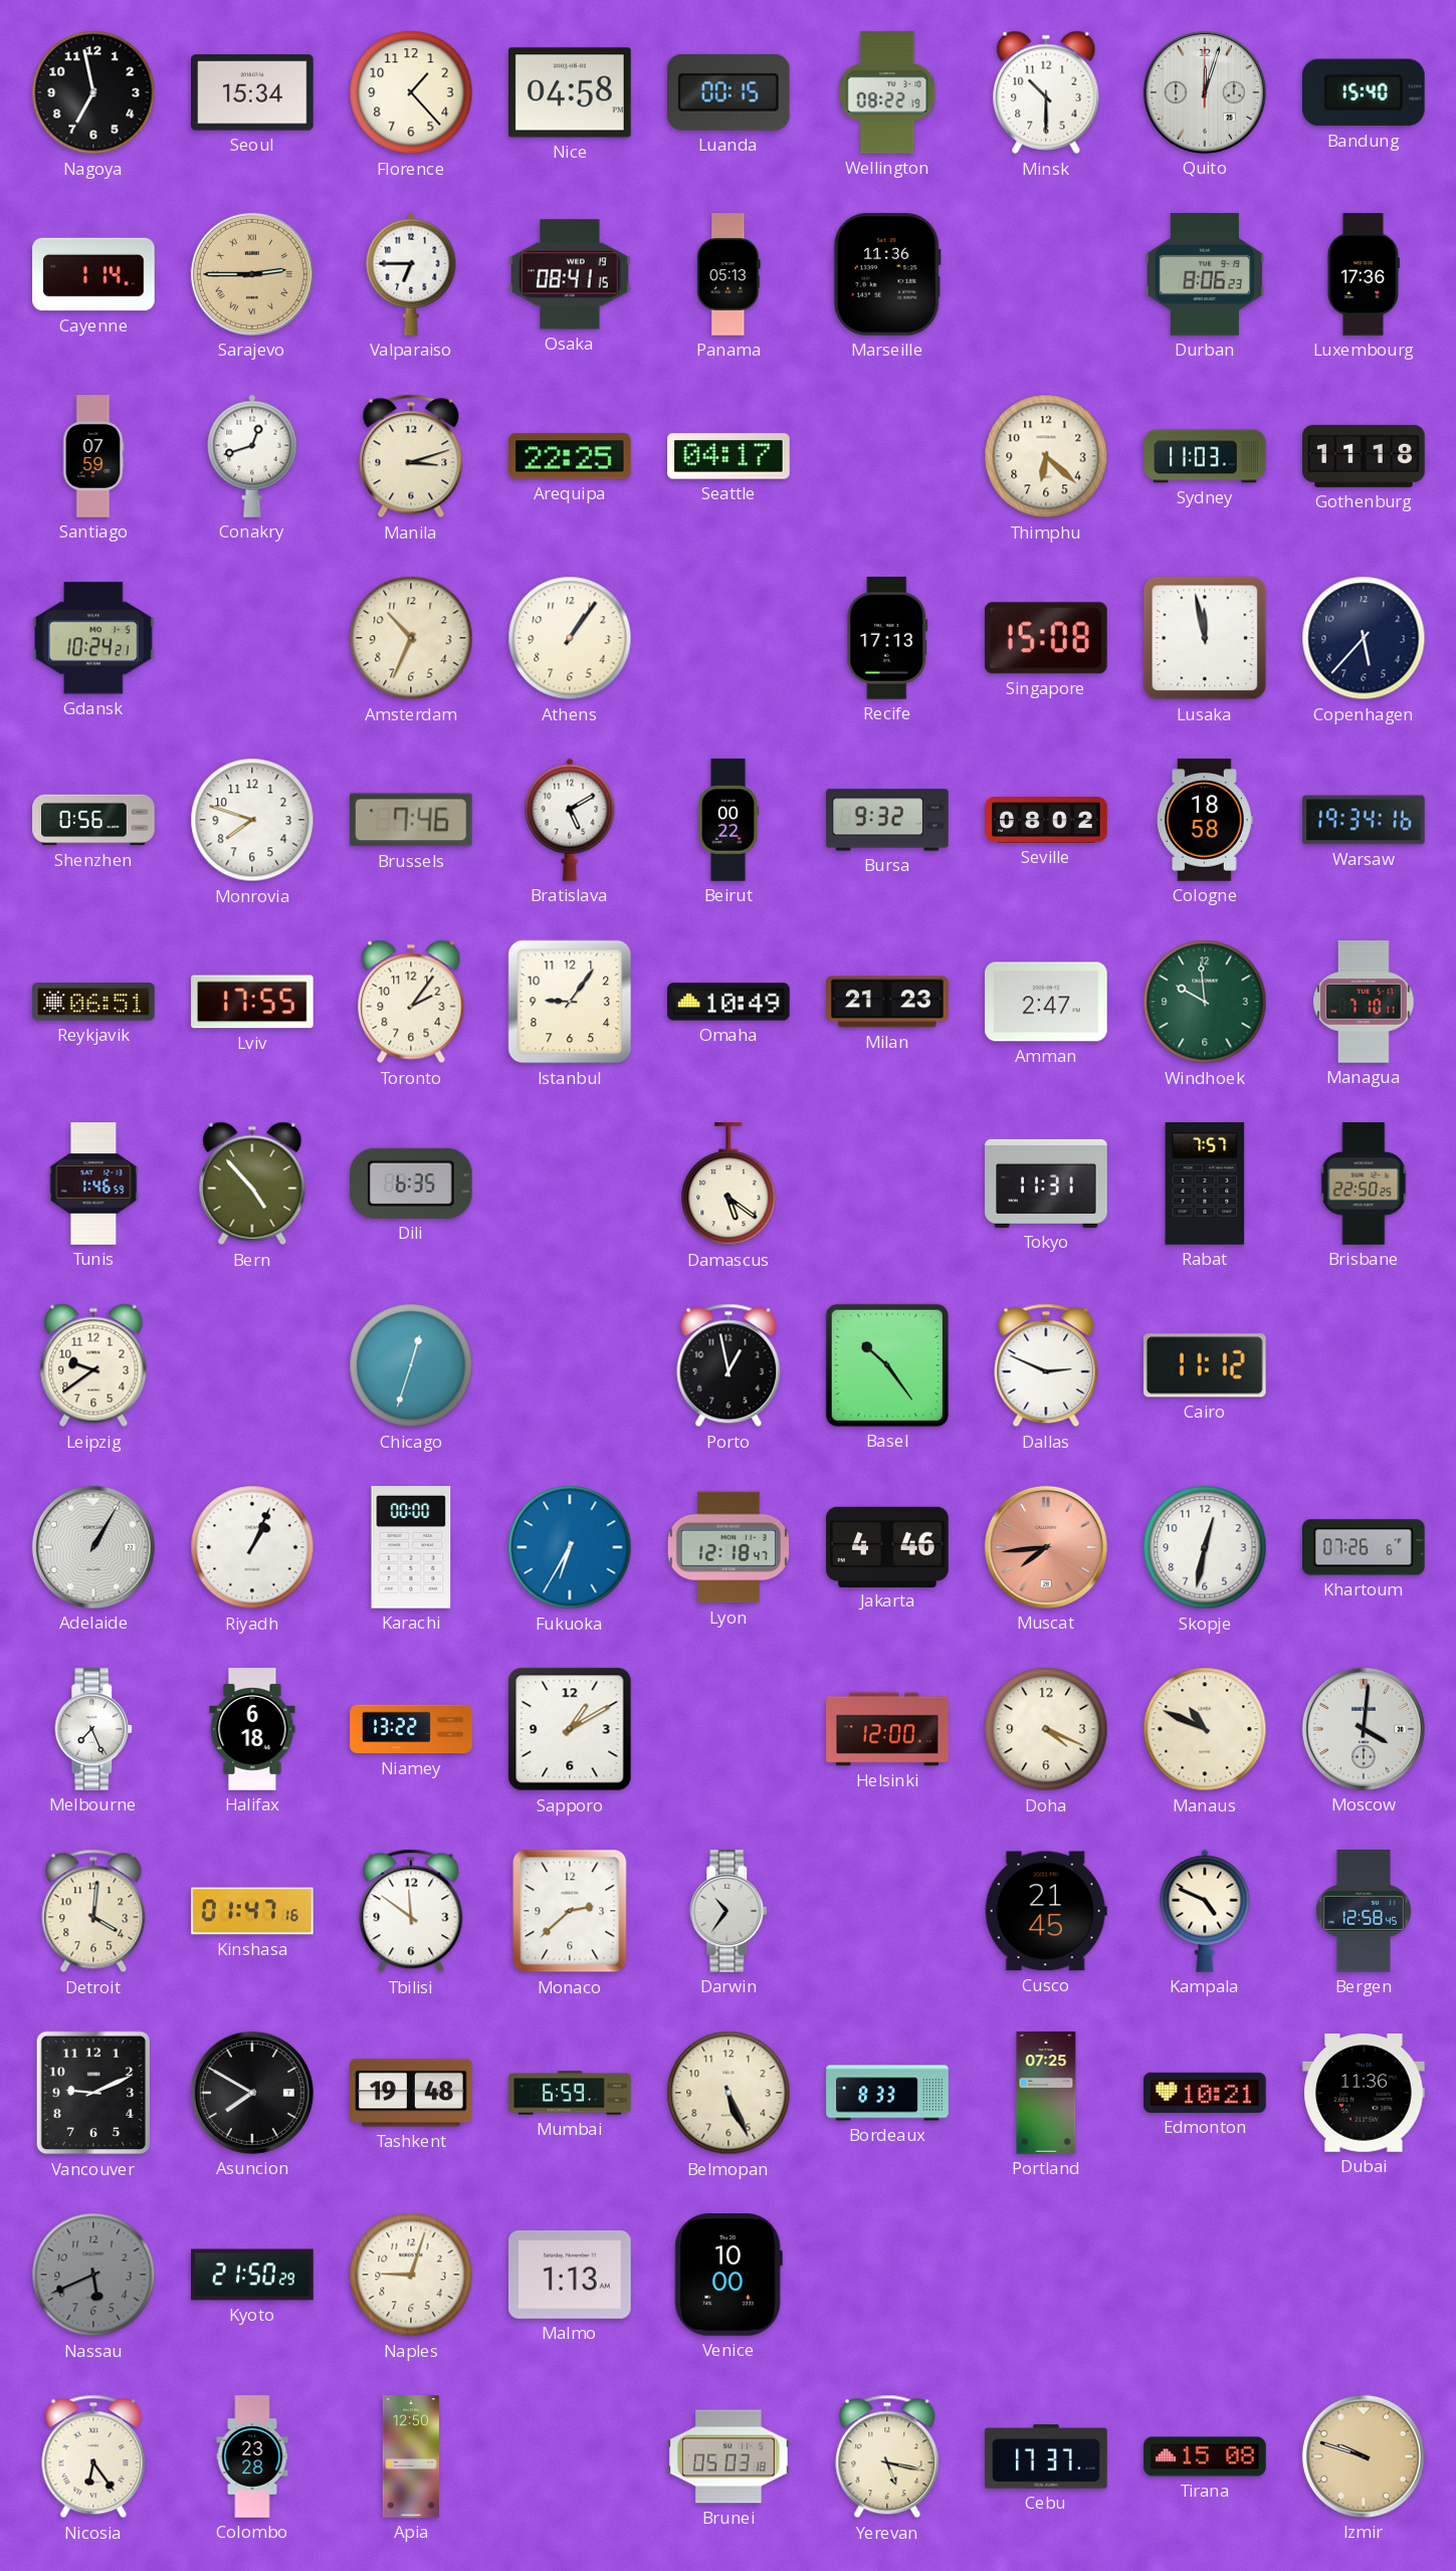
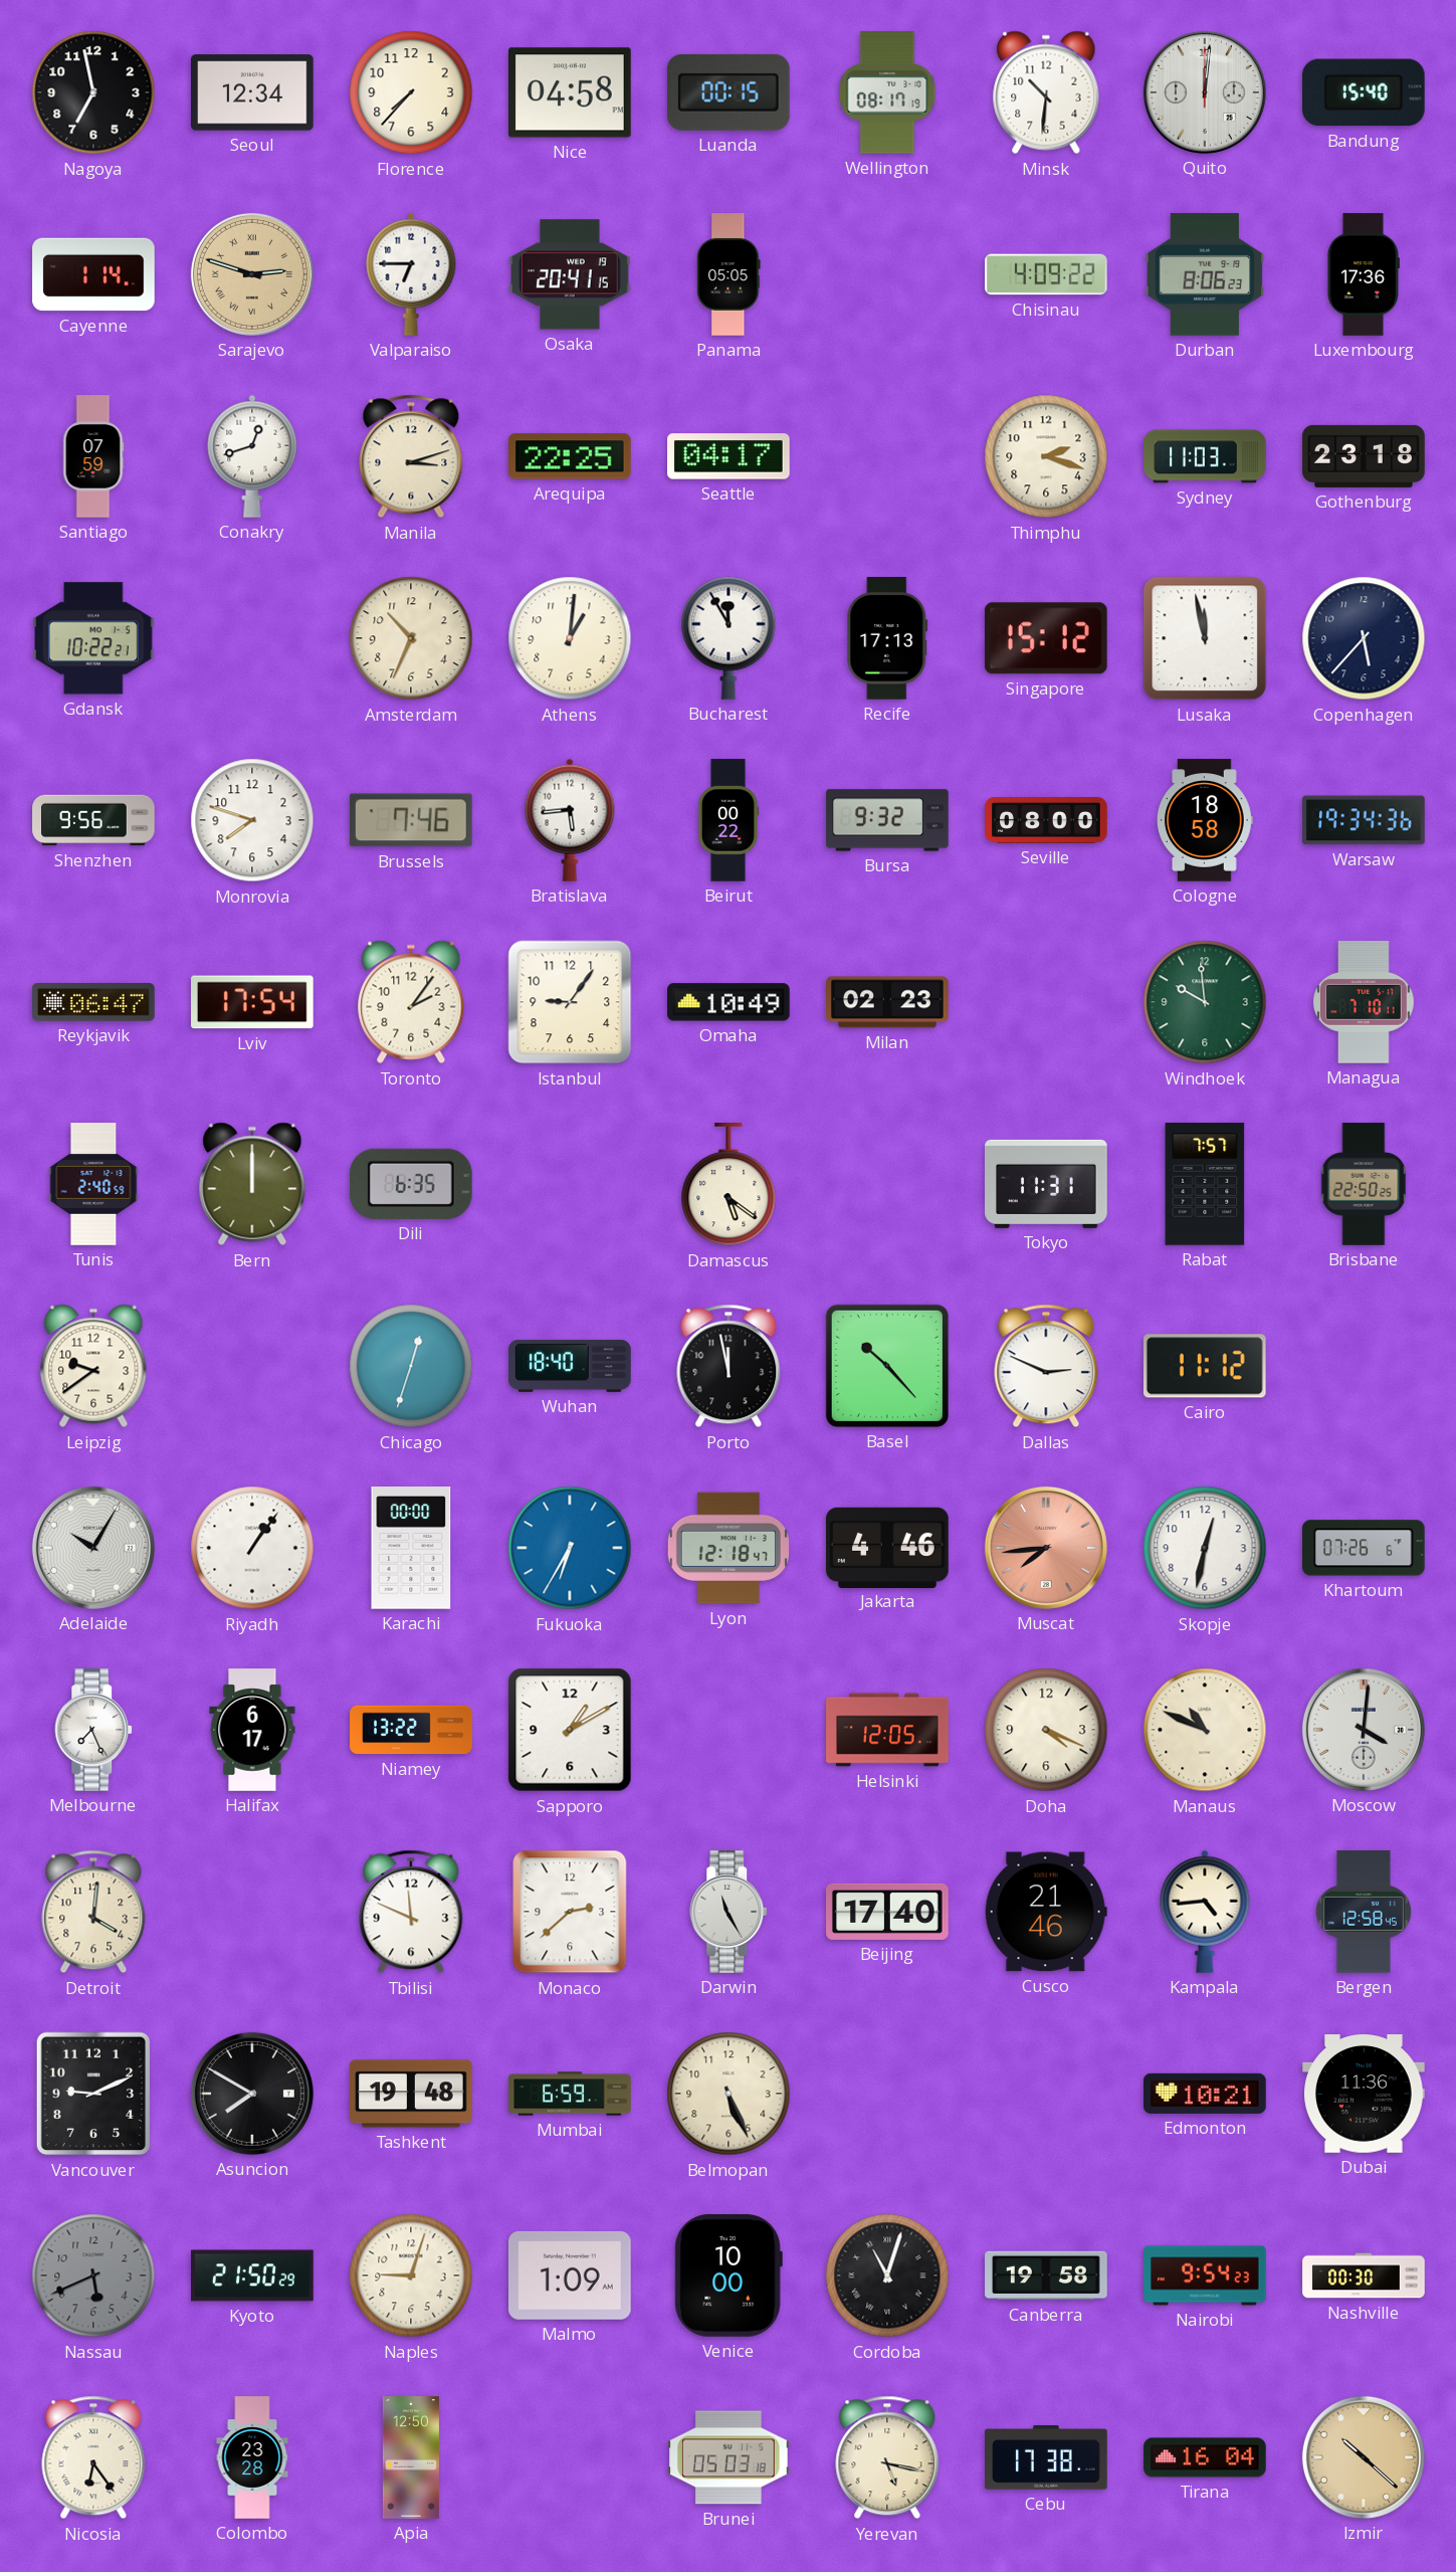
Seoul: 15:34 -> 12:34 (253, 92)
Florence: 1:23 -> 7:37 (411, 92)
Wellington: 08:22 -> 08:17 (887, 92)
Minsk: 10:30 -> 10:31 (1046, 92)
Quito: 12:03 -> 12:01 (1205, 92)
Sarajevo: 2:45 -> 2:48 (252, 274)
Osaka: 08:41 -> 20:41 (571, 274)
Panama: 05:13 -> 05:05 (729, 274)
Marseille: 11:36 -> none (887, 275)
Chisinau: none -> 4:09 (1046, 274)
Thimphu: 6:22 -> 2:18 (1046, 456)
Gothenburg: 11:18 -> 23:18 (1364, 456)
Gdansk: 10:24 -> 10:22 (94, 638)
Athens: 1:06 -> 1:01 (570, 638)
Bucharest: none -> 11:55 (729, 638)
Singapore: 15:08 -> 15:12 (1046, 638)
Shenzhen: 0:56 -> 9:56 (93, 820)
Bratislava: 5:10 -> 5:44 (570, 820)
Seville: 08:02 -> 08:00 (1046, 820)
Warsaw: 19:34:16 -> 19:34:36 (1364, 820)
Reykjavik: 06:51 -> 06:47 (93, 1003)
Lviv: 17:55 -> 17:54 (253, 1002)
Milan: 21:23 -> 02:23 (887, 1002)
Amman: 2:47 -> none (1047, 1002)
Tunis: 1:46 -> 2:40 (93, 1184)
Bern: 4:53 -> 12:00 (252, 1184)
Wuhan: none -> 18:40 (570, 1366)
Porto: 12:58 -> 11:58 (729, 1366)
Basel: 10:24 -> 10:23 (887, 1366)
Adelaide: 1:05 -> 10:05 (93, 1548)
Riyadh: 1:04 -> 1:06 (252, 1548)
Halifax: 6:18 -> 6:17 (252, 1730)
Helsinki: 12:00 -> 12:05 (887, 1730)
Kinshasa: 01:47 -> none (252, 1911)
Tbilisi: 11:51 -> 11:49 (411, 1912)
Darwin: 10:36 -> 11:25 (730, 1912)
Beijing: none -> 17:40 (887, 1912)
Cusco: 21:45 -> 21:46 (1046, 1912)
Kampala: 4:49 -> 4:44 (1205, 1912)
Bordeaux: 8:33 -> none (887, 2093)
Portland: 07:25 -> none (1046, 2093)
Malmo: 1:13 -> 1:09 (571, 2276)
Cordoba: none -> 11:03 (887, 2276)
Canberra: none -> 19:58 (1046, 2276)
Nairobi: none -> 9:54 (1205, 2276)
Nashville: none -> 00:30 (1364, 2276)
Cebu: 17:37 -> 17:38 (1046, 2457)
Tirana: 15:08 -> 16:04 (1205, 2457)
Izmir: 9:48 -> 10:22 (1364, 2457)
